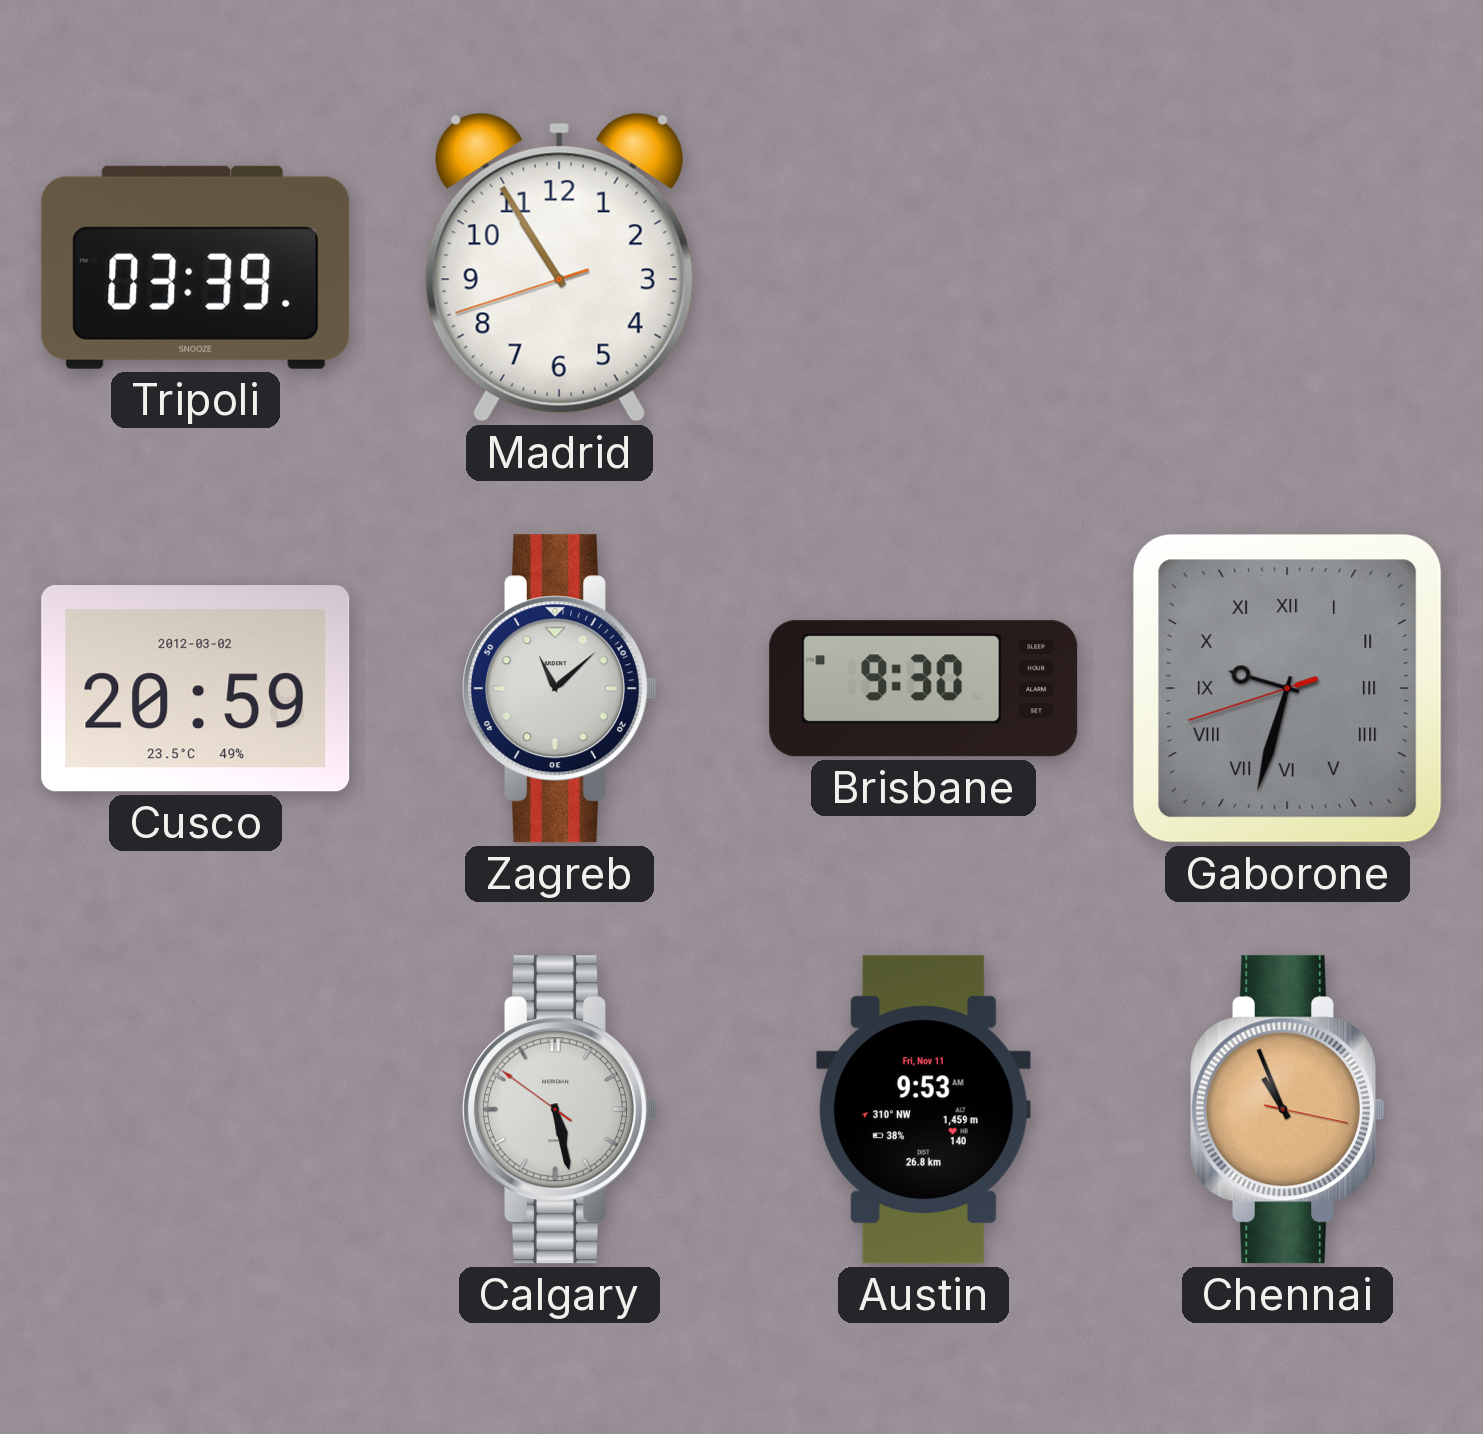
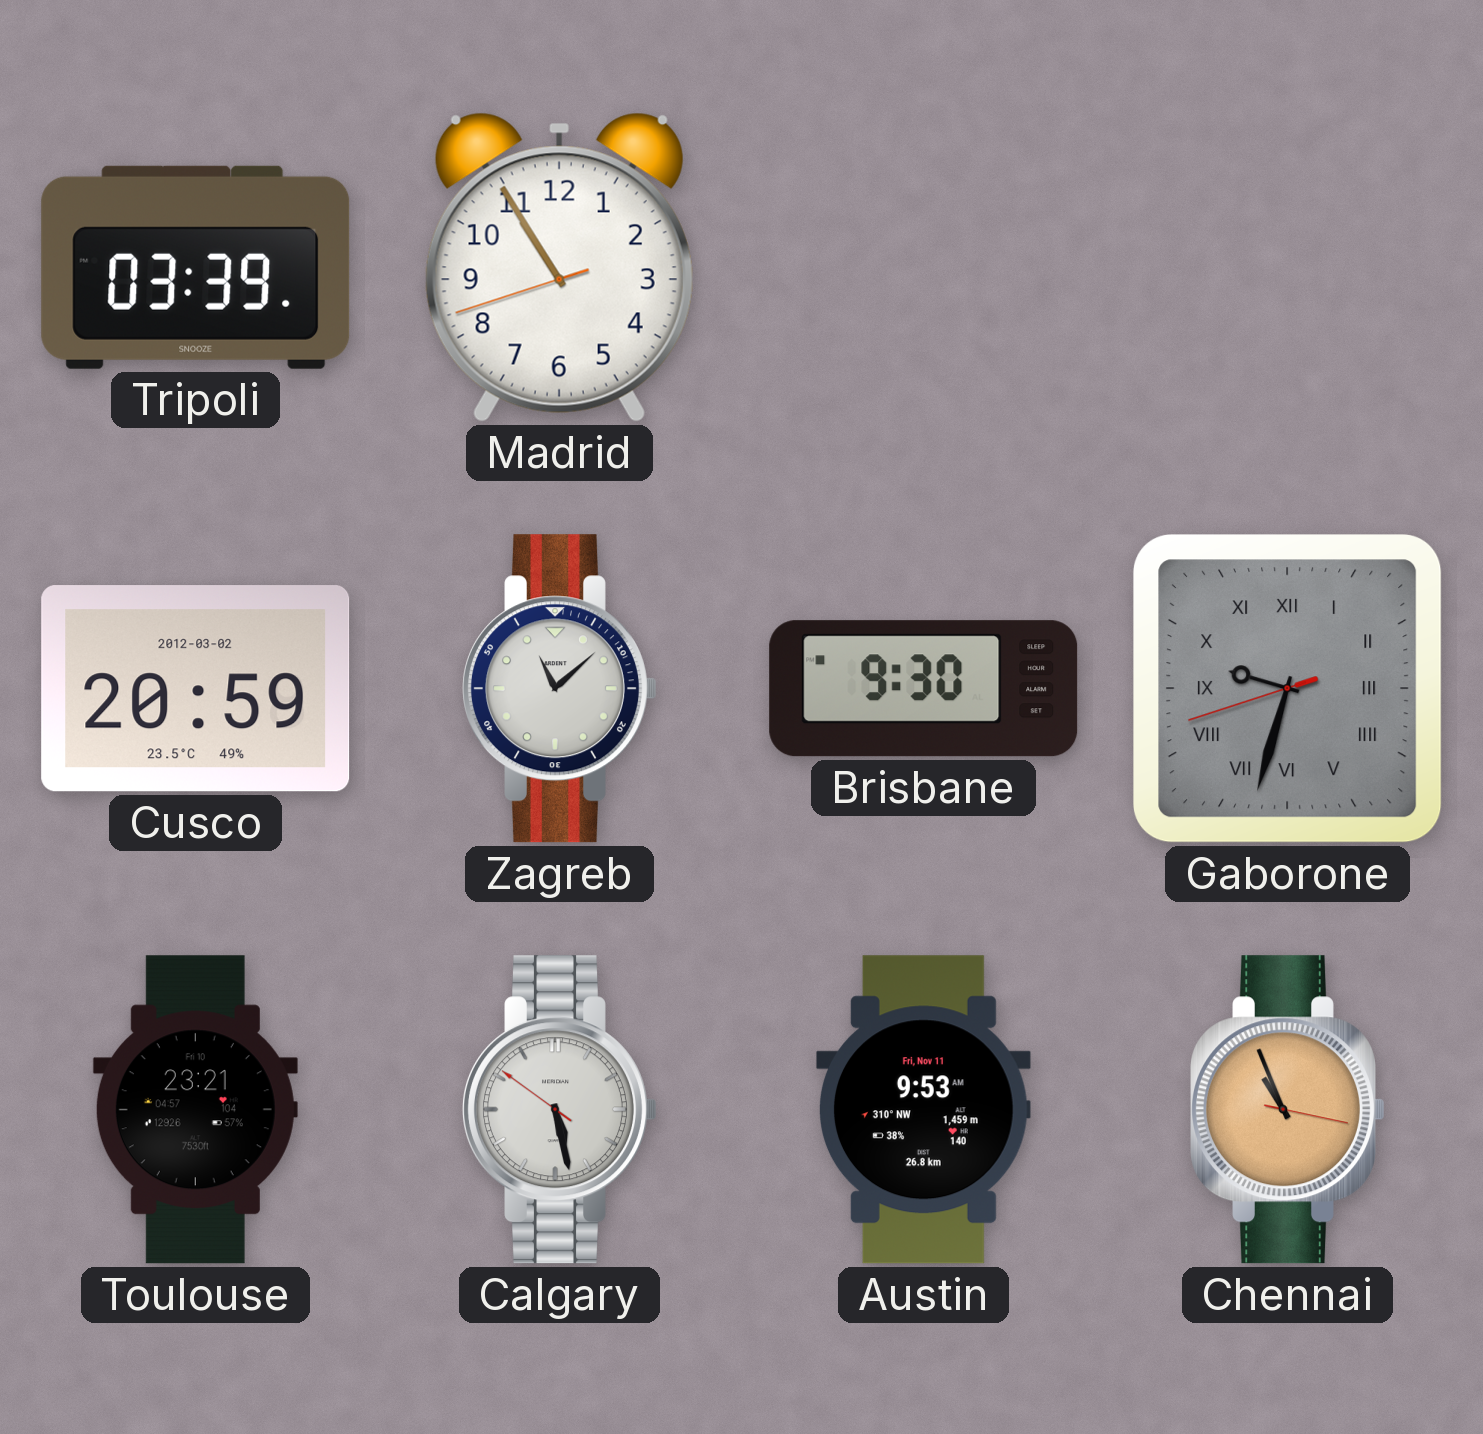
Toulouse: none -> 23:21 (195, 1110)
